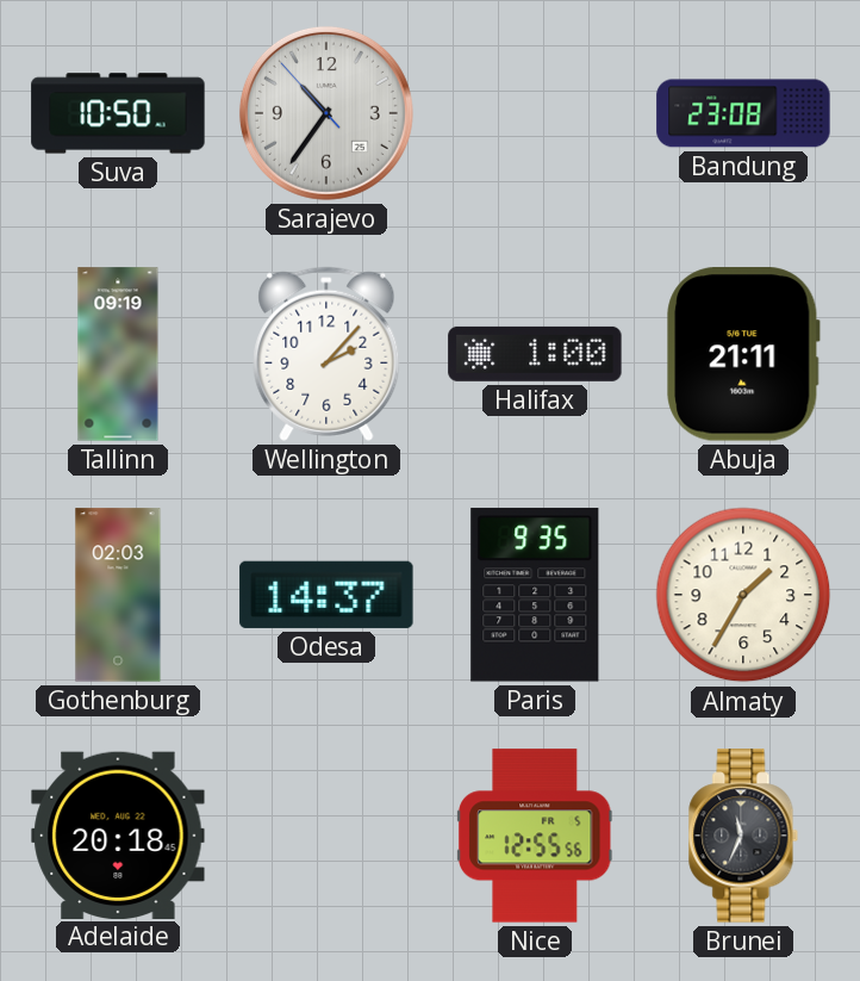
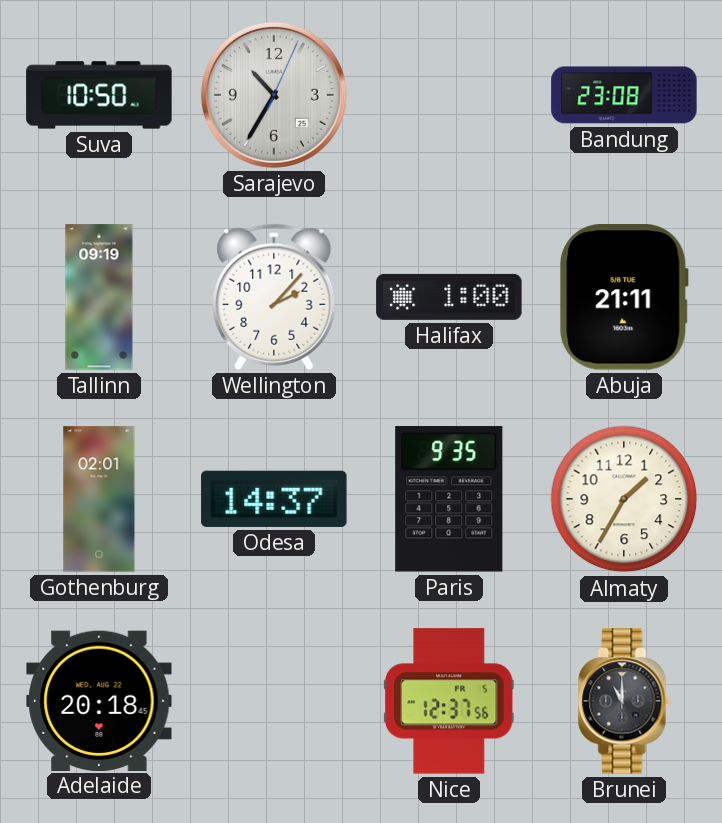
Sarajevo: 10:35:53 -> 10:35:04 (274, 95)
Gothenburg: 02:03 -> 02:01 (99, 499)
Nice: 12:55 -> 12:37 (449, 701)
Brunei: 11:34 -> 11:00 (624, 701)
